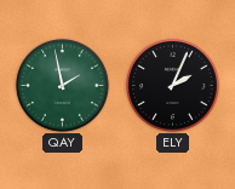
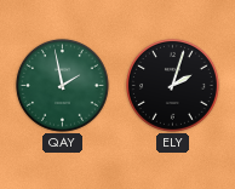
ELY: 2:04 -> 2:03 (172, 85)
